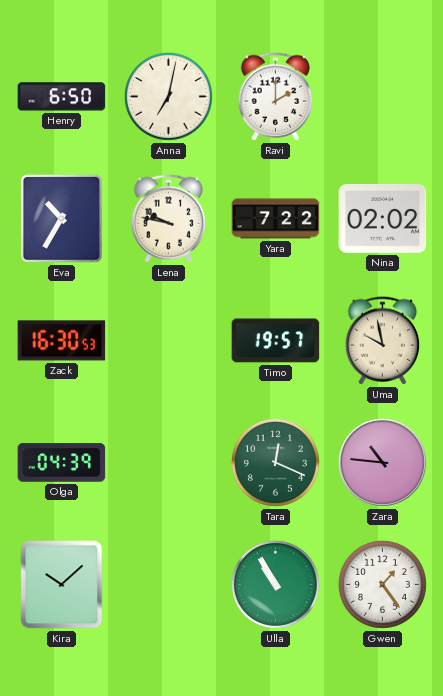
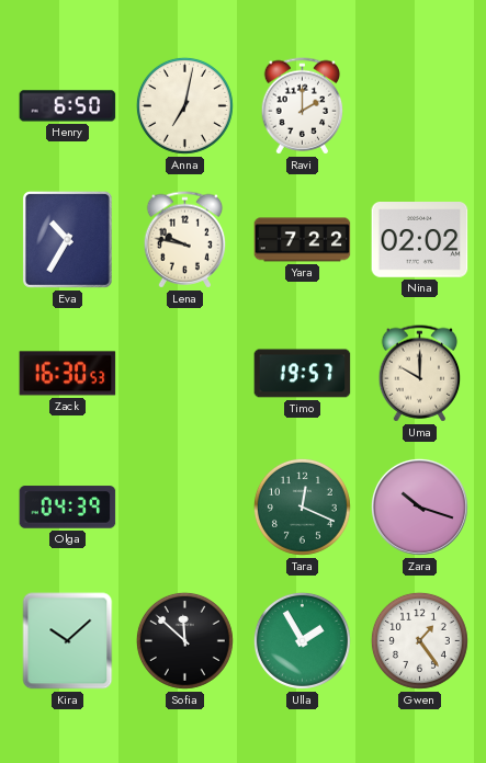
Uma: 9:58 -> 10:00 (420, 374)
Zara: 10:46 -> 10:18 (419, 506)
Sofia: none -> 11:52 (184, 640)
Ulla: 10:55 -> 1:55 (302, 640)
